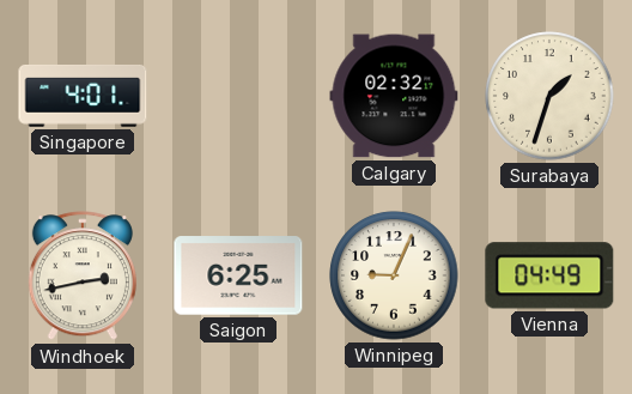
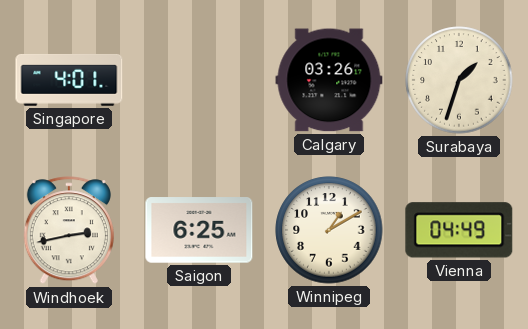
Calgary: 02:32 -> 03:26 (329, 80)
Winnipeg: 9:04 -> 1:10 (329, 230)
